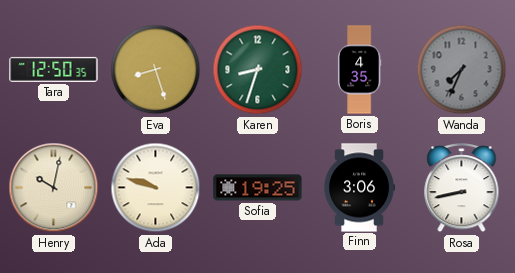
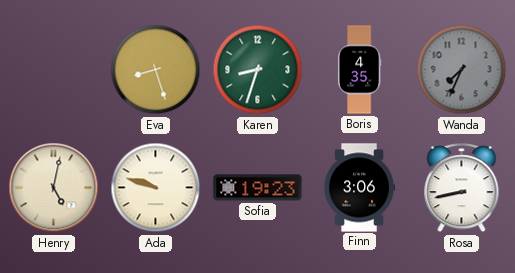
Tara: 12:50 -> none (54, 69)
Henry: 10:02 -> 5:02 (54, 188)
Sofia: 19:25 -> 19:23 (258, 188)
